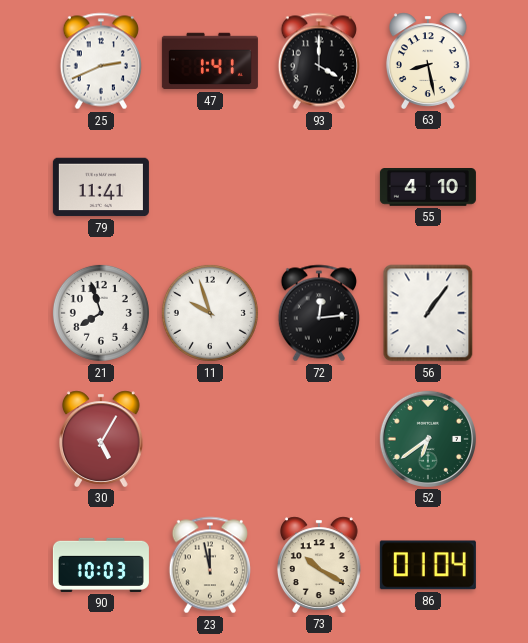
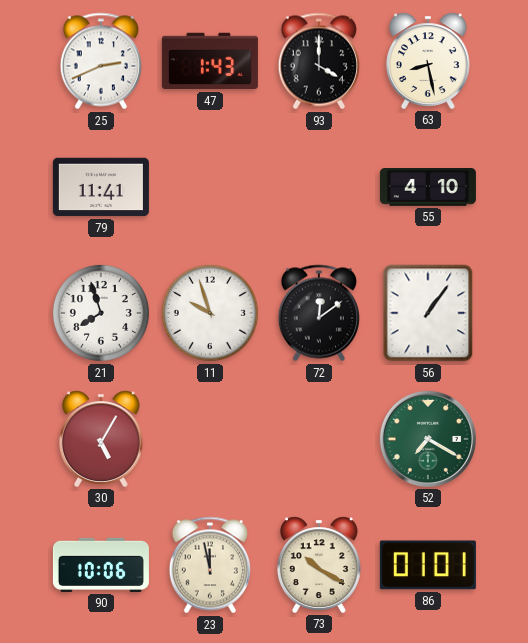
47: 1:41 -> 1:43 (210, 61)
72: 12:14 -> 12:09 (319, 313)
52: 6:39 -> 7:20 (428, 439)
90: 10:03 -> 10:06 (101, 565)
86: 01:04 -> 01:01 (428, 565)
